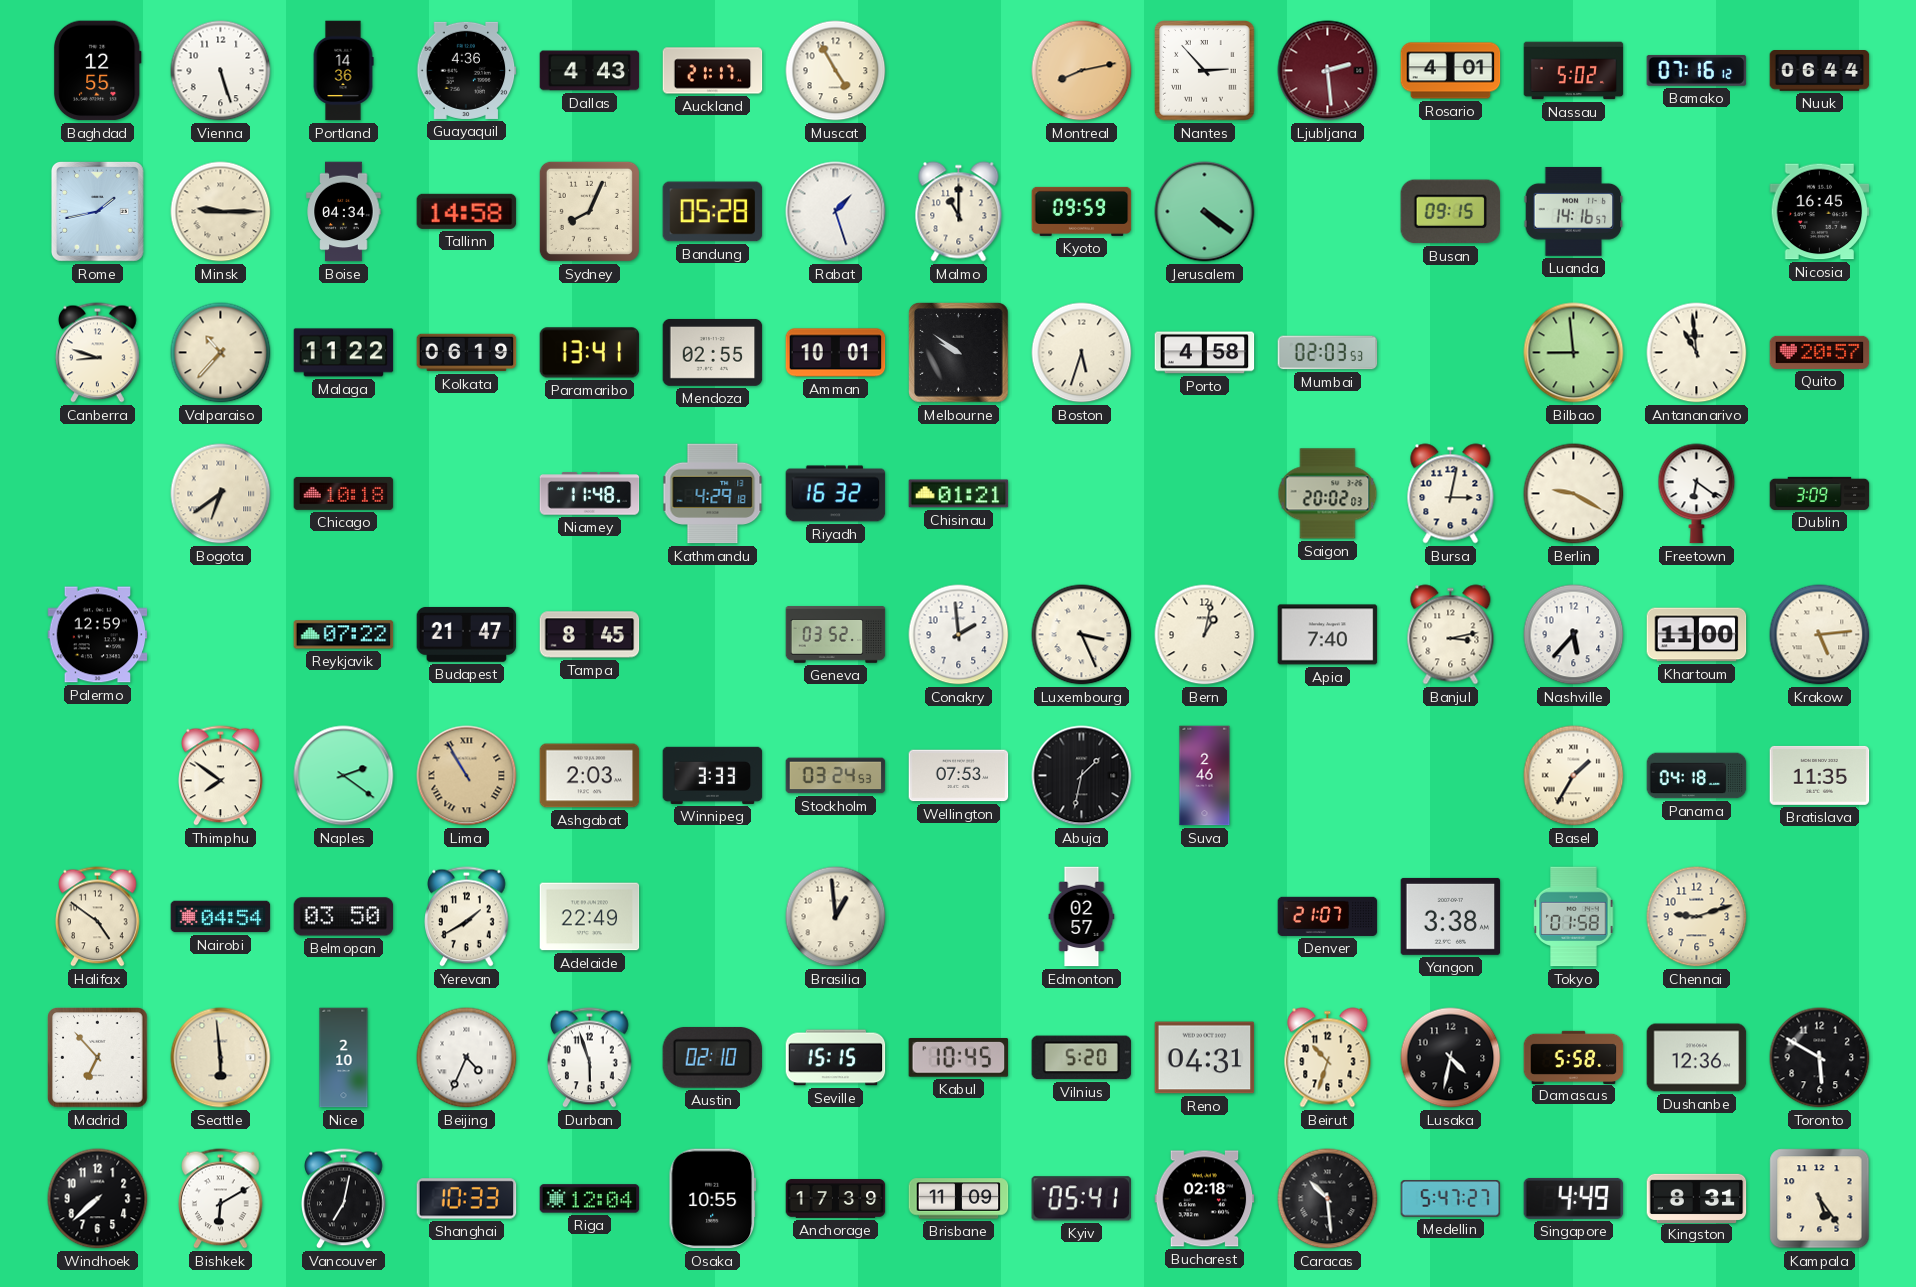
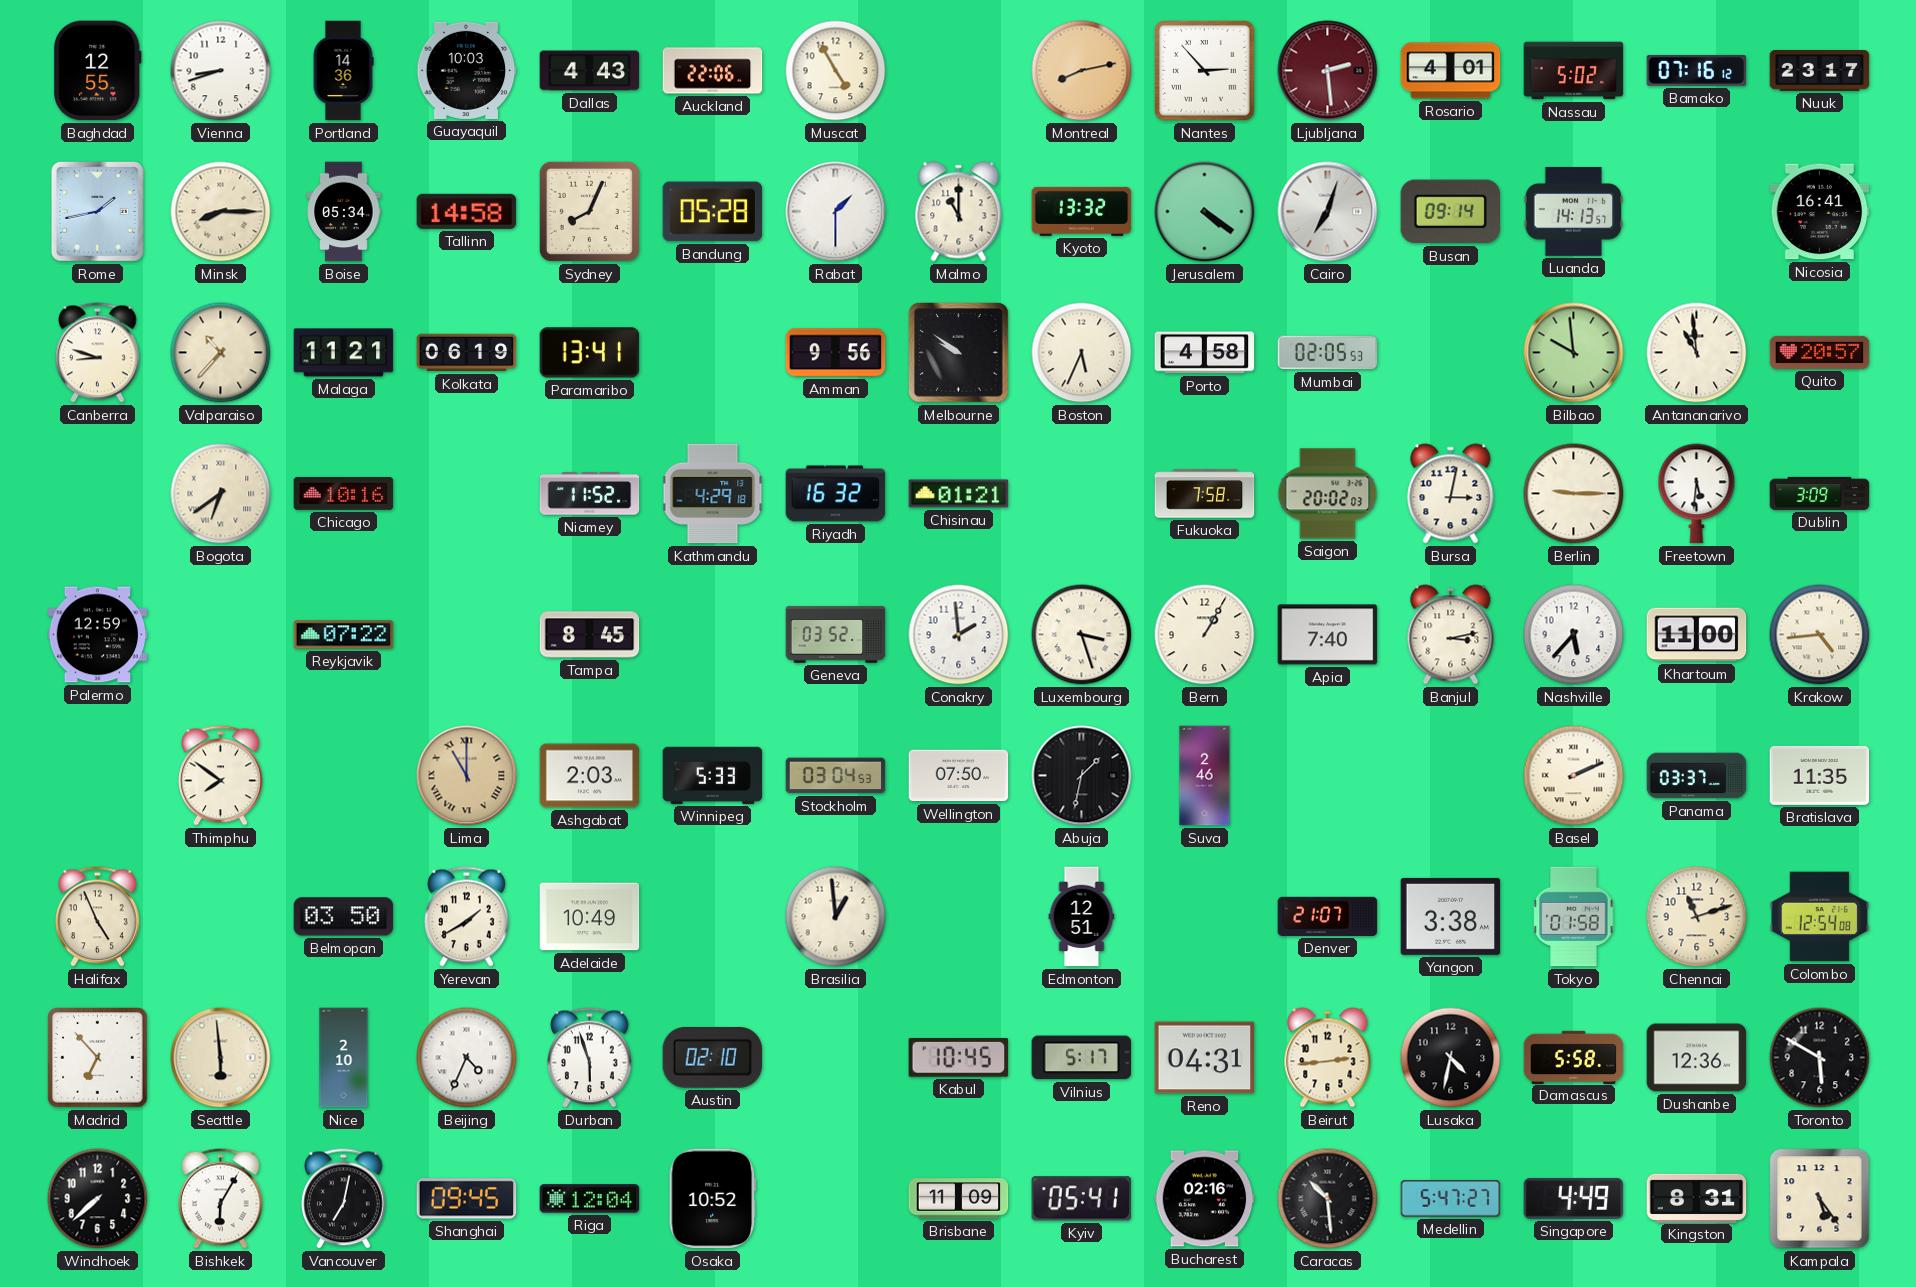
Vienna: 5:27 -> 8:42 (221, 71)
Guayaquil: 4:36 -> 10:03 (467, 70)
Auckland: 21:17 -> 22:06 (713, 71)
Nuuk: 06:44 -> 23:17 (1820, 71)
Minsk: 9:15 -> 8:15 (221, 212)
Boise: 04:34 -> 05:34 (344, 212)
Rabat: 1:27 -> 1:30 (836, 212)
Kyoto: 09:59 -> 13:32 (1082, 211)
Cairo: none -> 7:03 (1328, 212)
Busan: 09:15 -> 09:14 (1451, 212)
Luanda: 14:16 -> 14:13 (1574, 211)
Nicosia: 16:45 -> 16:41 (1820, 212)
Malaga: 11:22 -> 11:21 (344, 353)
Mendoza: 02:55 -> none (713, 352)
Amman: 10:01 -> 9:56 (836, 353)
Boston: 5:33 -> 5:34 (1082, 353)
Mumbai: 02:03 -> 02:05 (1328, 353)
Bilbao: 8:59 -> 9:59 (1574, 353)
Chicago: 10:18 -> 10:16 (344, 493)
Niamey: 11:48 -> 11:52 (590, 494)
Fukuoka: none -> 7:58 (1205, 494)
Berlin: 9:20 -> 9:15 (1574, 494)
Freetown: 6:21 -> 5:31 (1697, 494)
Budapest: 21:47 -> none (467, 634)
Luxembourg: 3:26 -> 3:27 (1082, 635)
Bern: 1:02 -> 1:05 (1205, 635)
Krakow: 5:14 -> 4:44 (1820, 635)
Naples: 2:21 -> none (344, 776)
Lima: 10:55 -> 11:00 (467, 776)
Winnipeg: 3:33 -> 5:33 (713, 775)
Stockholm: 03:24 -> 03:04 (836, 776)
Wellington: 07:53 -> 07:50 (959, 776)
Basel: 1:35 -> 2:11 (1574, 776)
Panama: 04:18 -> 03:37 (1697, 776)
Halifax: 4:51 -> 4:56 (98, 917)
Nairobi: 04:54 -> none (221, 917)
Adelaide: 22:49 -> 10:49 (590, 917)
Edmonton: 02:57 -> 12:51 (1082, 917)
Chennai: 9:12 -> 11:12 (1697, 917)
Colombo: none -> 12:54 (1820, 917)
Seville: 15:15 -> none (836, 1058)
Vilnius: 5:20 -> 5:17 (1082, 1058)
Beirut: 10:33 -> 2:44 (1328, 1058)
Bishkek: 6:10 -> 6:05 (221, 1199)
Shanghai: 10:33 -> 09:45 (467, 1199)
Osaka: 10:55 -> 10:52 (712, 1199)
Anchorage: 17:39 -> none (836, 1199)
Bucharest: 02:18 -> 02:16 (1205, 1199)
